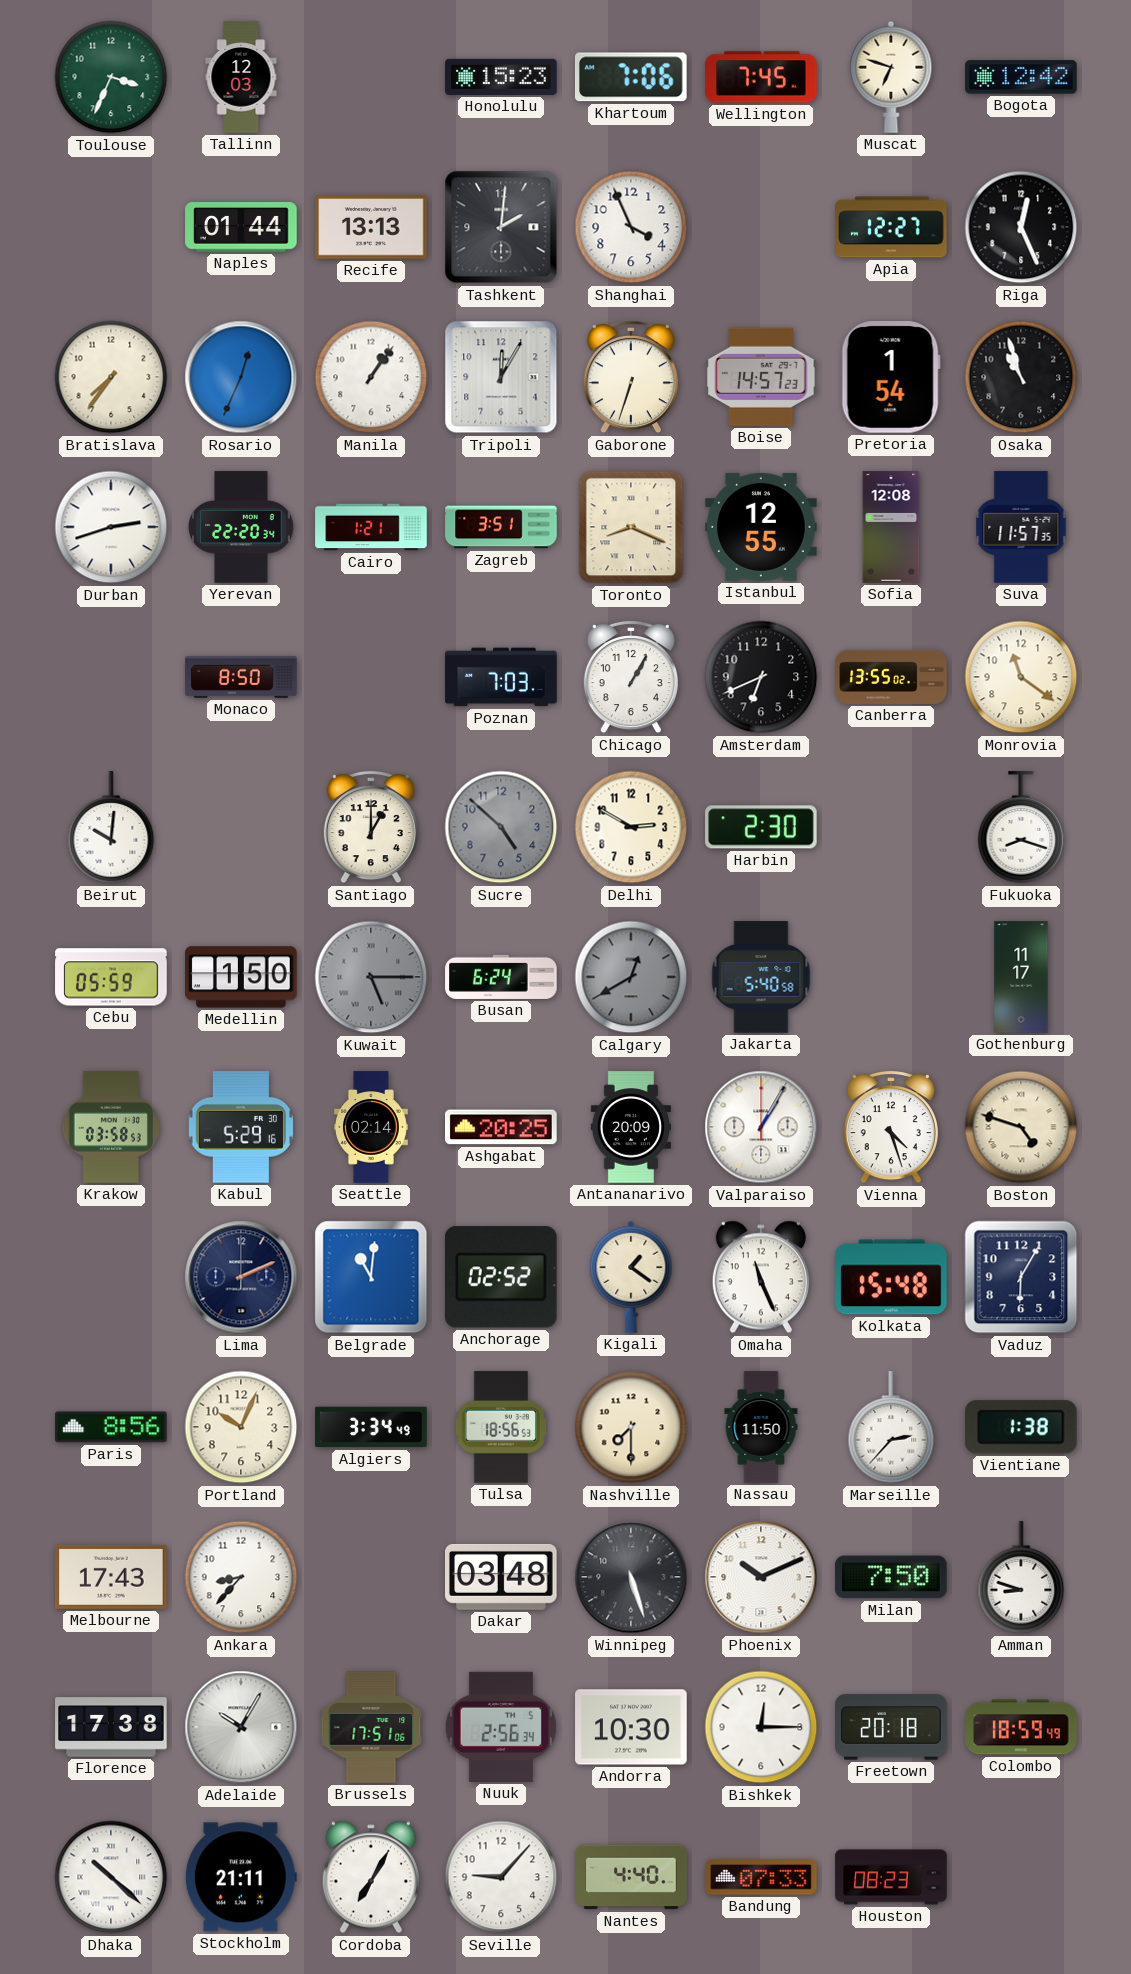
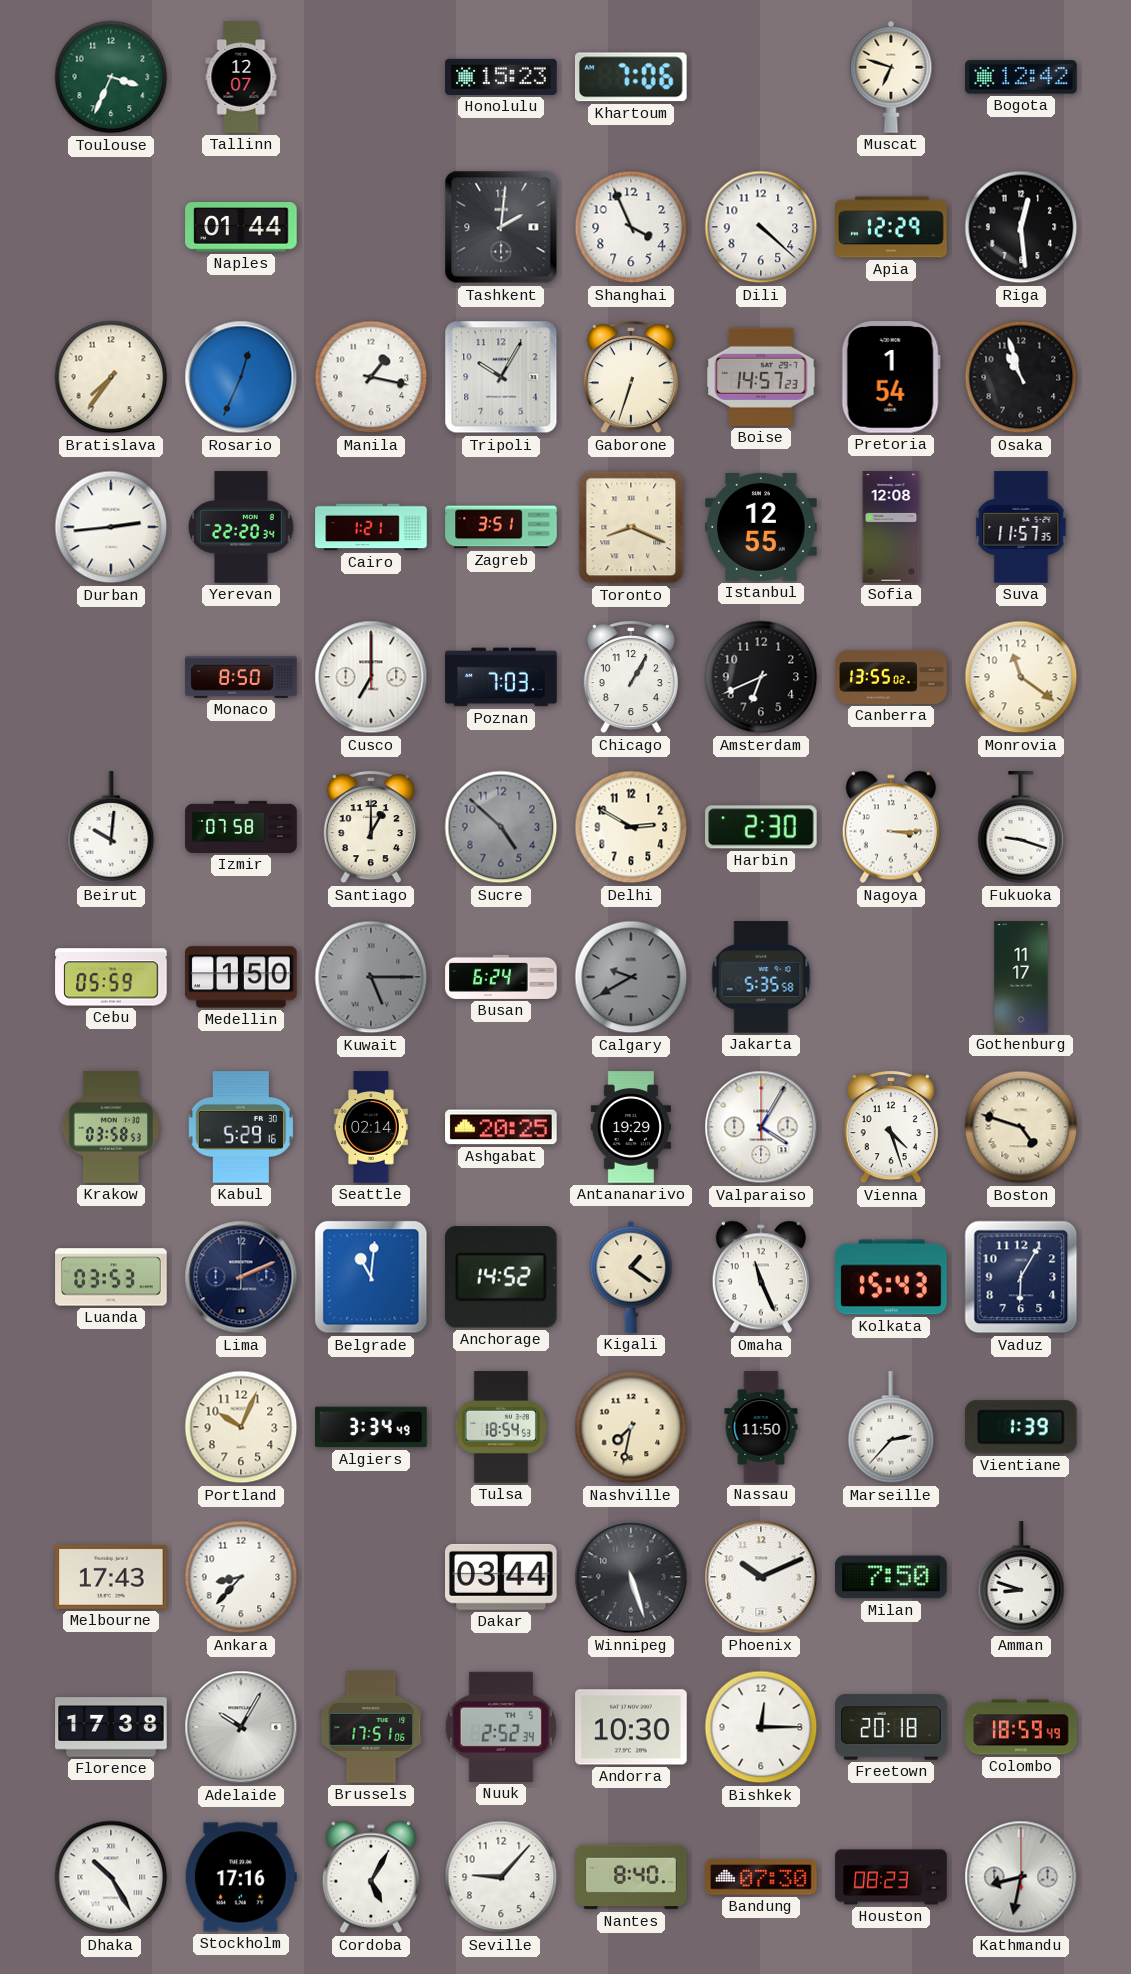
Tallinn: 12:03 -> 12:07 (241, 77)
Wellington: 7:45 -> none (761, 77)
Recife: 13:13 -> none (371, 227)
Dili: none -> 4:22 (761, 227)
Apia: 12:27 -> 12:29 (891, 227)
Riga: 12:26 -> 12:29 (1021, 227)
Manila: 1:06 -> 1:17 (371, 377)
Tripoli: 12:05 -> 10:05 (501, 377)
Durban: 2:42 -> 2:44 (111, 527)
Cusco: none -> 7:00 (371, 677)
Izmir: none -> 07:58 (241, 827)
Nagoya: none -> 3:15 (891, 827)
Fukuoka: 8:18 -> 9:18 (1021, 828)
Calgary: 12:40 -> 9:40 (631, 977)
Jakarta: 5:40 -> 5:35 (761, 977)
Antananarivo: 20:09 -> 19:29 (630, 1127)
Valparaiso: 1:05 -> 4:05 (761, 1127)
Luanda: none -> 03:53 (111, 1277)
Anchorage: 02:52 -> 14:52 (501, 1277)
Kolkata: 15:48 -> 15:43 (891, 1277)
Paris: 8:56 -> none (111, 1427)
Tulsa: 18:56 -> 18:54 (500, 1427)
Nashville: 7:30 -> 7:32 (631, 1427)
Vientiane: 1:38 -> 1:39 (1021, 1427)
Dakar: 03:48 -> 03:44 (502, 1577)
Nuuk: 2:56 -> 2:52 (501, 1727)
Dhaka: 10:22 -> 10:25 (111, 1877)
Stockholm: 21:11 -> 17:16 (241, 1877)
Cordoba: 7:05 -> 5:05 (371, 1877)
Nantes: 4:40 -> 8:40 (631, 1877)
Bandung: 07:33 -> 07:30 (761, 1877)
Kathmandu: none -> 8:32 (1021, 1877)
